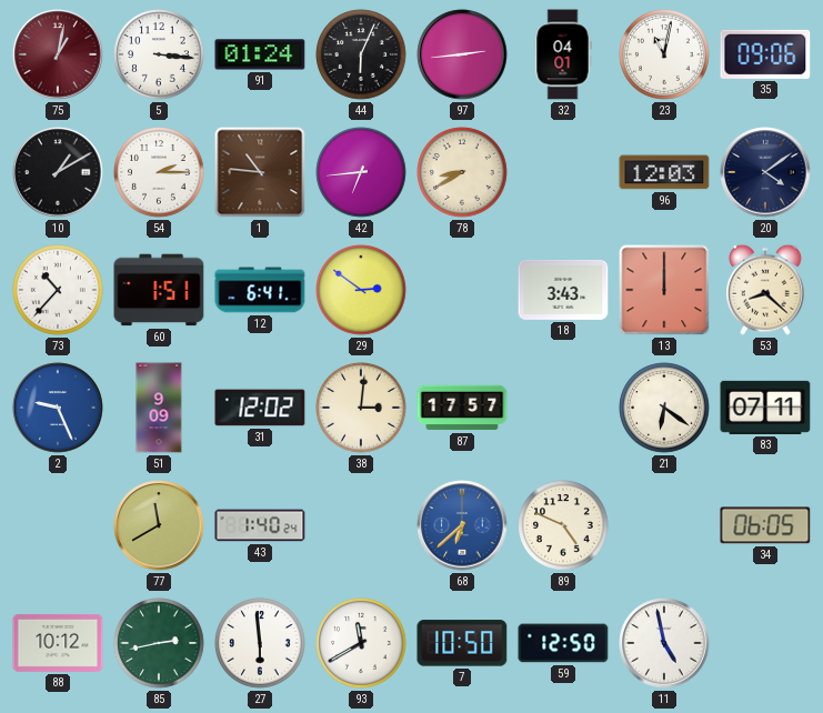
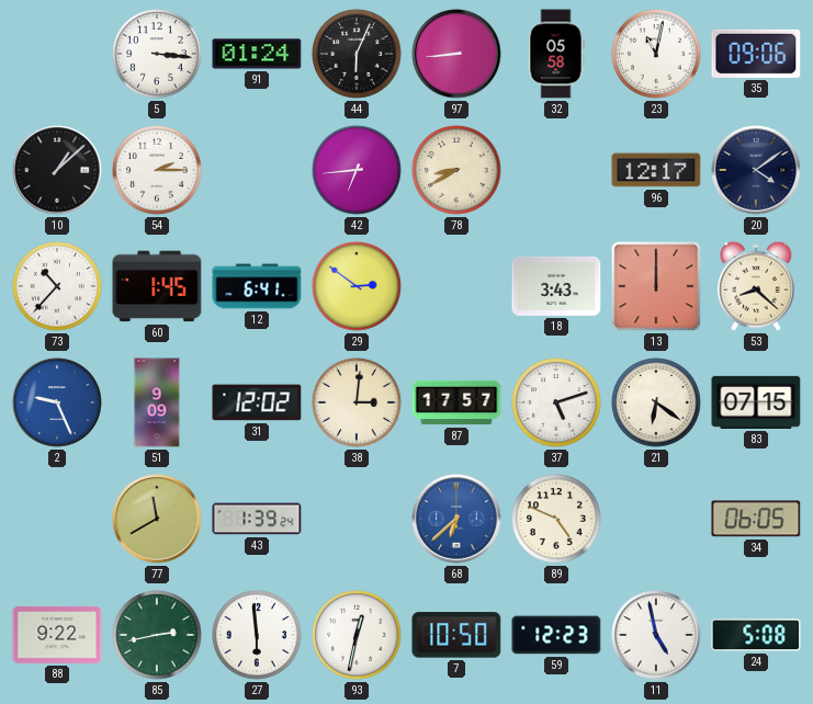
75: 1:02 -> none (58, 54)
97: 2:44 -> 8:44 (456, 54)
32: 04:01 -> 05:58 (556, 54)
10: 1:10 -> 1:08 (57, 170)
1: 10:46 -> none (260, 172)
96: 12:03 -> 12:17 (656, 170)
60: 1:51 -> 1:45 (157, 286)
37: none -> 5:12 (556, 402)
83: 07:11 -> 07:15 (756, 402)
43: 1:40 -> 1:39 (257, 519)
88: 10:12 -> 9:22 (57, 635)
93: 11:40 -> 12:32 (357, 635)
59: 12:50 -> 12:23 (556, 635)
24: none -> 5:08 (756, 635)
